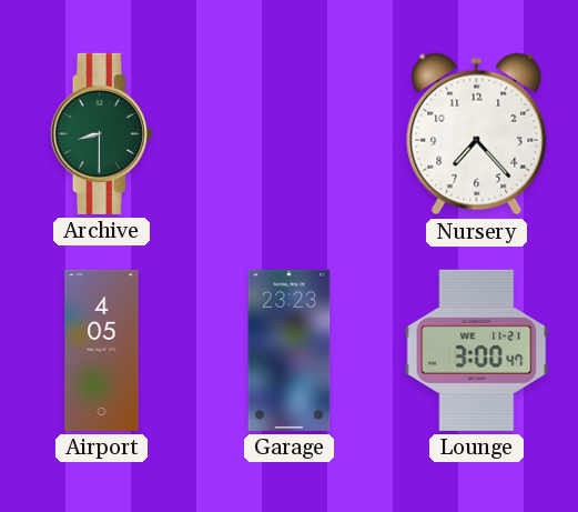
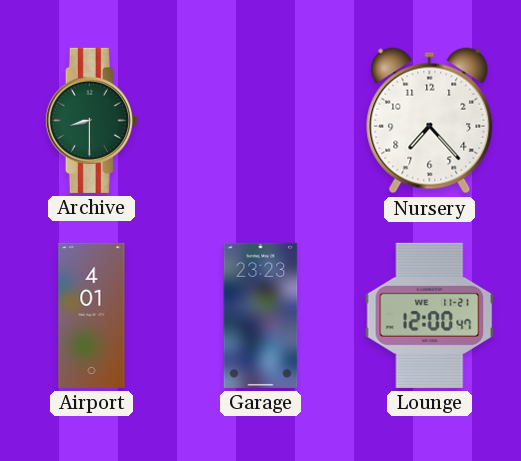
Airport: 4:05 -> 4:01 (92, 315)
Lounge: 3:00 -> 12:00 (430, 315)
